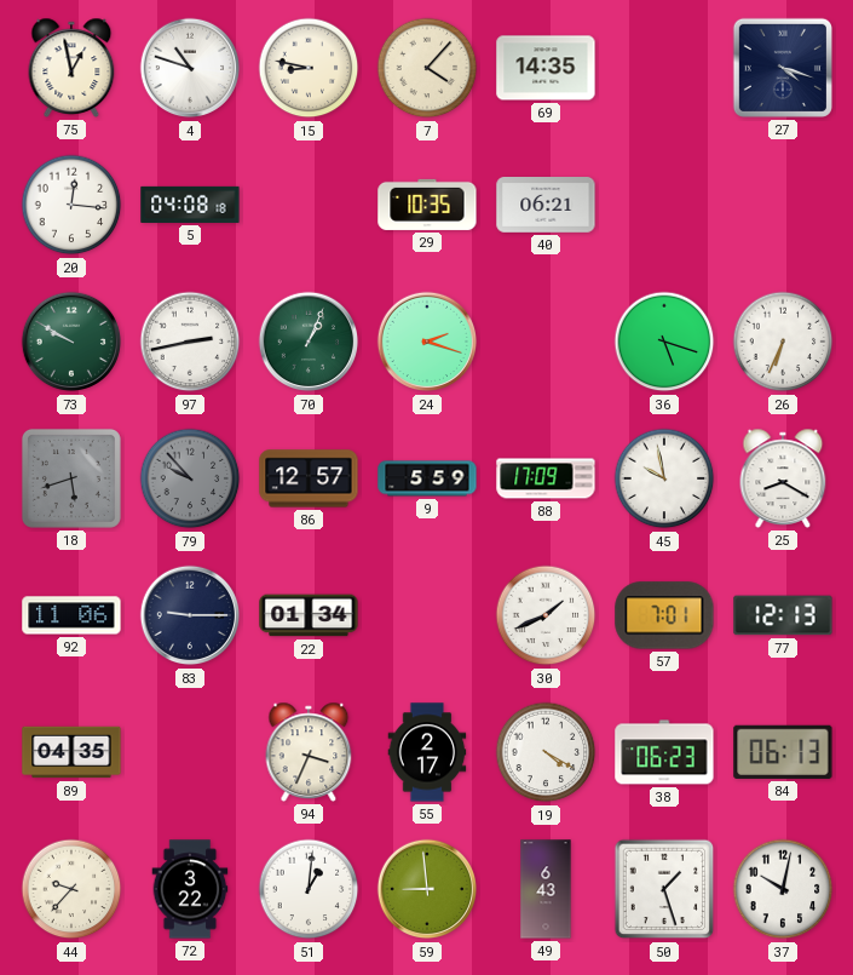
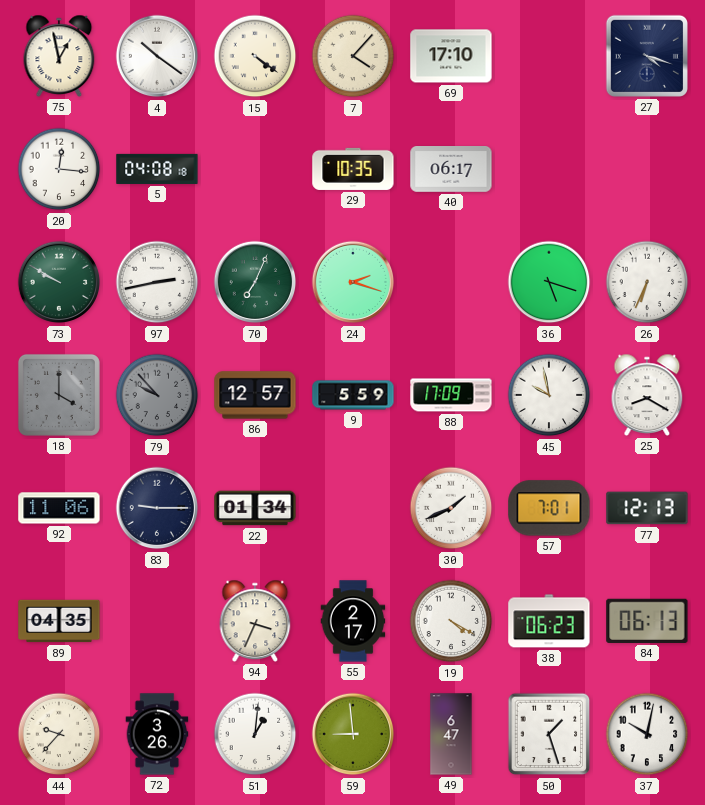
4: 10:48 -> 10:21 (157, 56)
15: 8:47 -> 4:21 (255, 56)
69: 14:35 -> 17:10 (451, 56)
40: 06:21 -> 06:17 (451, 170)
70: 1:04 -> 7:04 (255, 282)
18: 5:42 -> 4:00 (59, 395)
72: 3:22 -> 3:26 (157, 734)
49: 6:43 -> 6:47 (451, 734)
